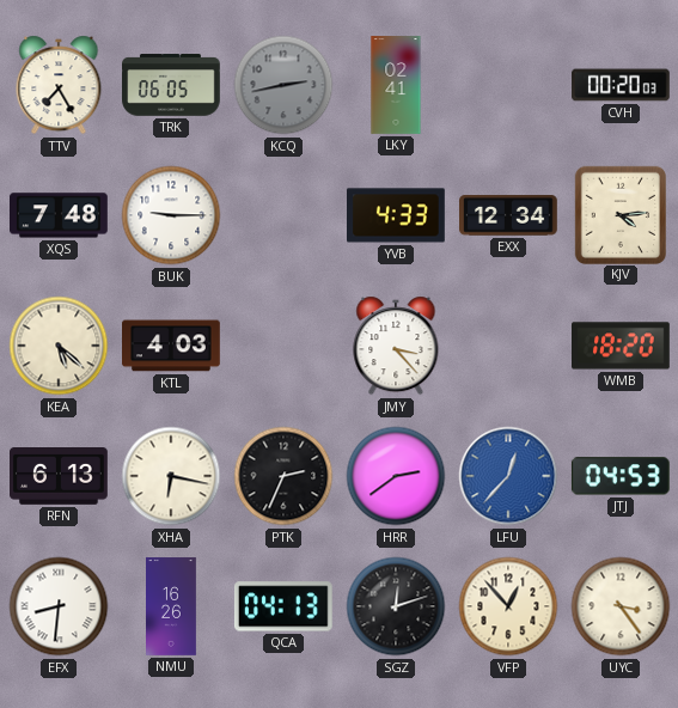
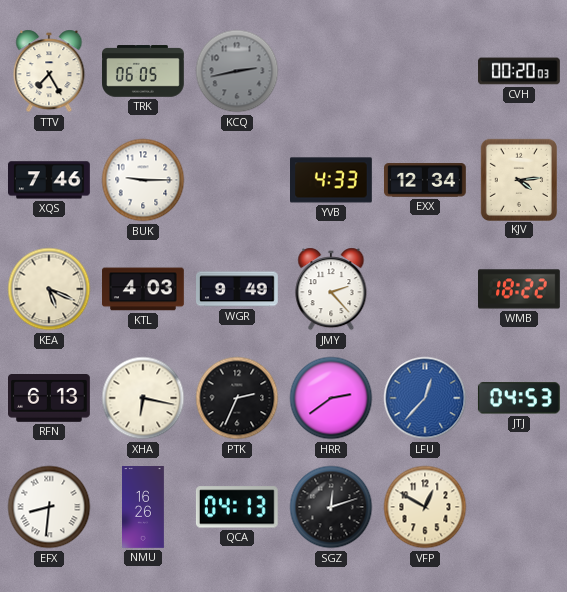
LKY: 02:41 -> none (396, 85)
XQS: 7:48 -> 7:46 (50, 180)
KEA: 5:22 -> 5:19 (49, 289)
WGR: none -> 9:49 (238, 289)
JMY: 3:23 -> 2:23 (331, 289)
WMB: 18:20 -> 18:22 (520, 289)
VFP: 12:53 -> 12:50 (425, 507)
UYC: 3:24 -> none (621, 606)
